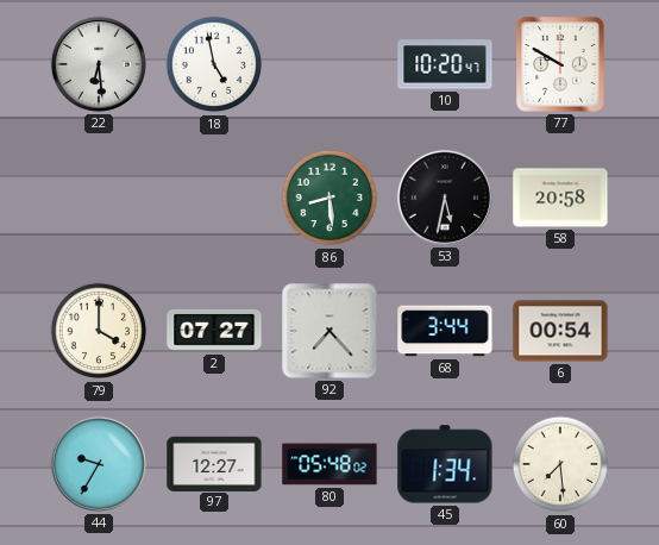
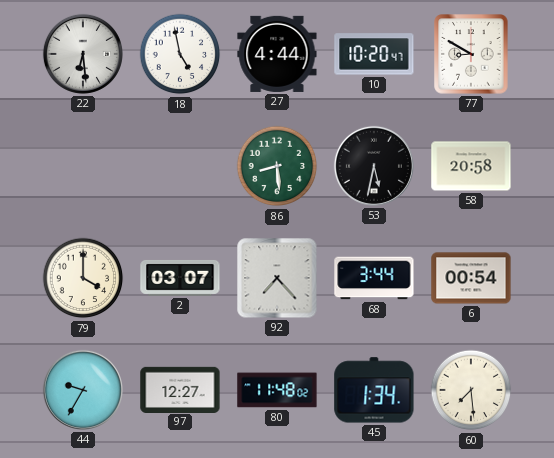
27: none -> 4:44 (277, 54)
77: 9:50 -> 8:50 (471, 54)
2: 07:27 -> 03:07 (180, 278)
80: 05:48 -> 11:48 (277, 390)
